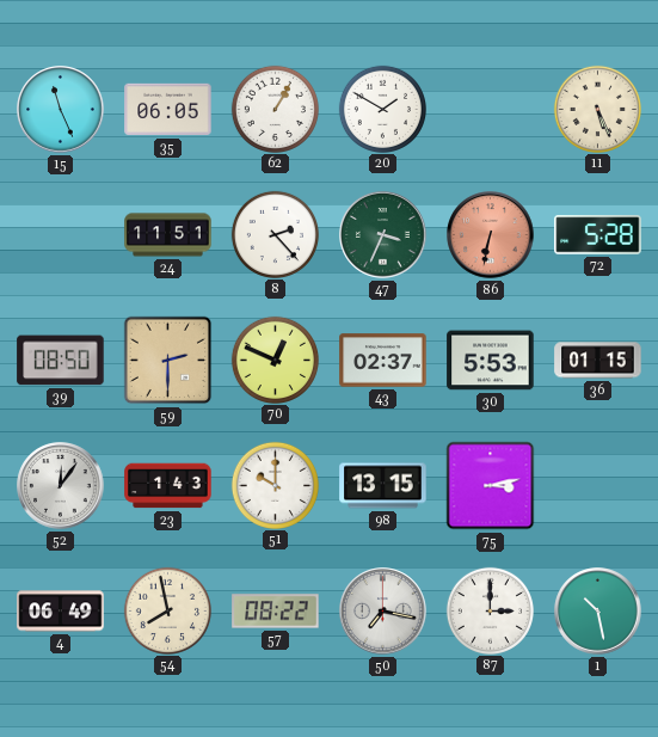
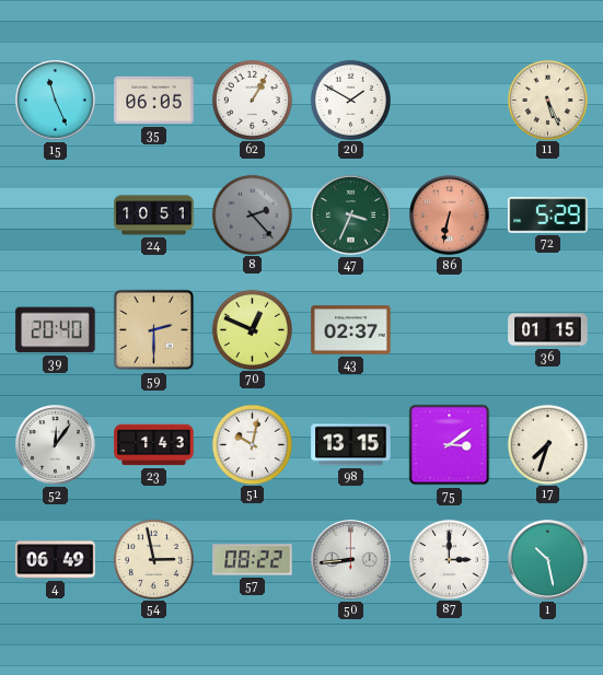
24: 11:51 -> 10:51 (154, 216)
8 dial: white -> grey (252, 214)
72: 5:28 -> 5:29 (548, 216)
39: 08:50 -> 20:40 (56, 330)
30: 5:53 -> none (491, 361)
51: 10:00 -> 10:02 (252, 444)
75: 3:13 -> 3:09 (450, 445)
17: none -> 7:33 (547, 444)
54: 7:58 -> 2:58 (153, 559)
50: 7:17 -> 8:44 (351, 560)
